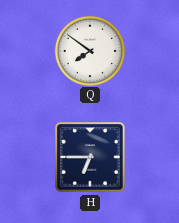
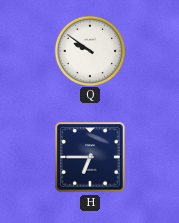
Q: 7:51 -> 9:51 (89, 50)
